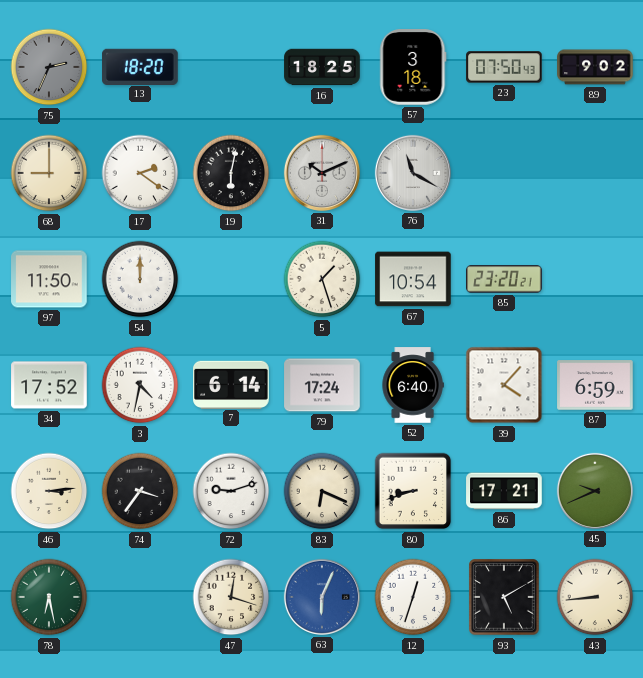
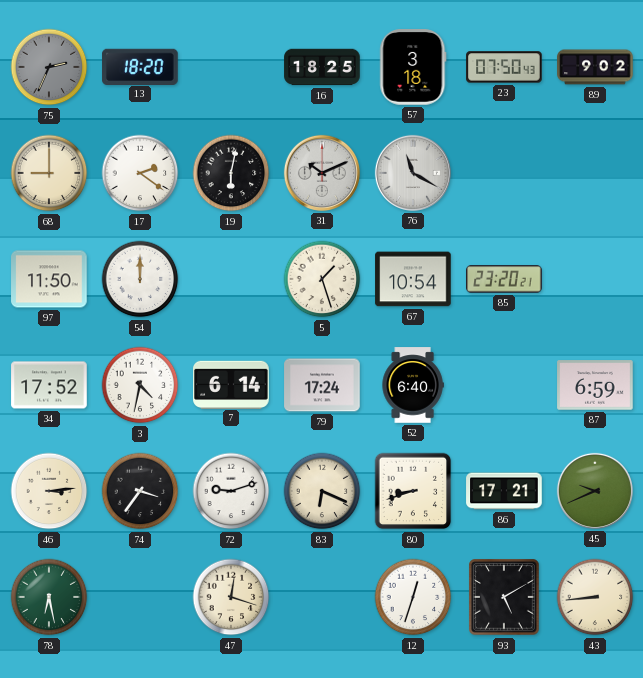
39: 4:07 -> none (504, 385)
63: 6:04 -> none (322, 597)
